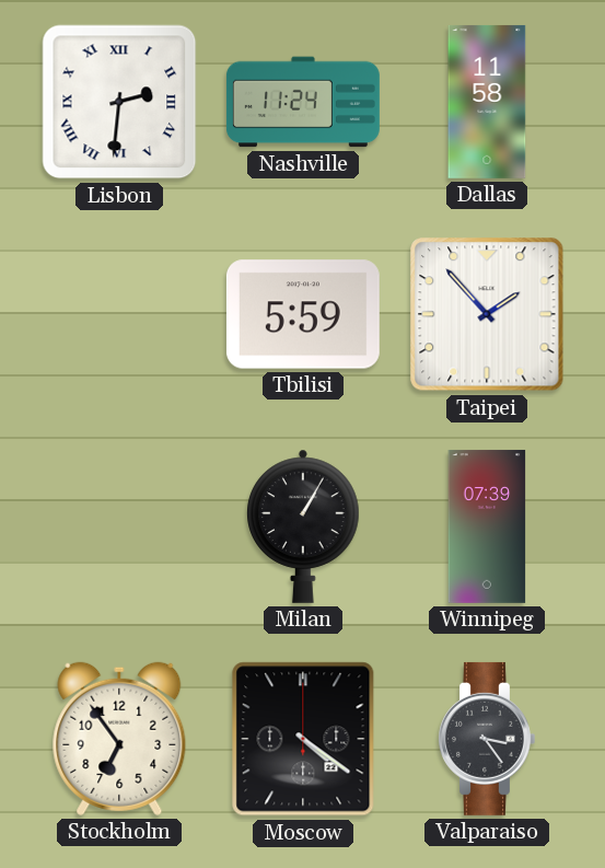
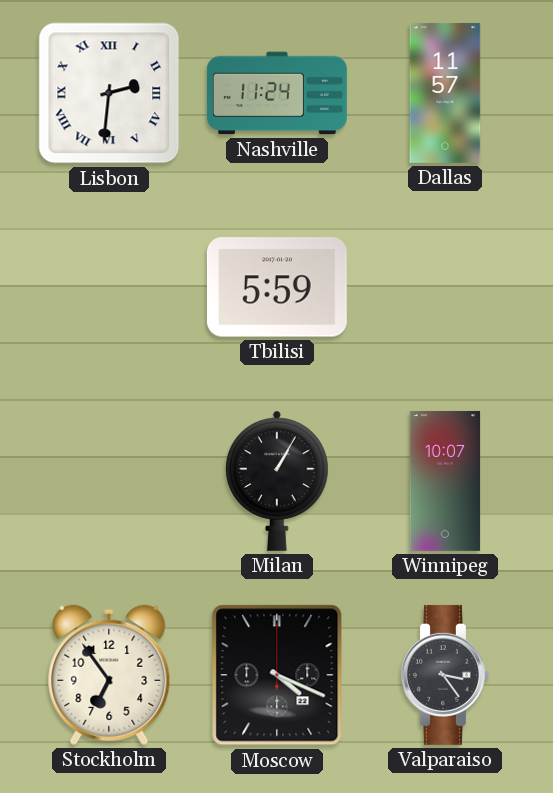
Dallas: 11:58 -> 11:57 (445, 93)
Taipei: 1:53 -> none (487, 314)
Winnipeg: 07:39 -> 10:07 (445, 481)
Moscow: 4:21 -> 4:19 (277, 675)
